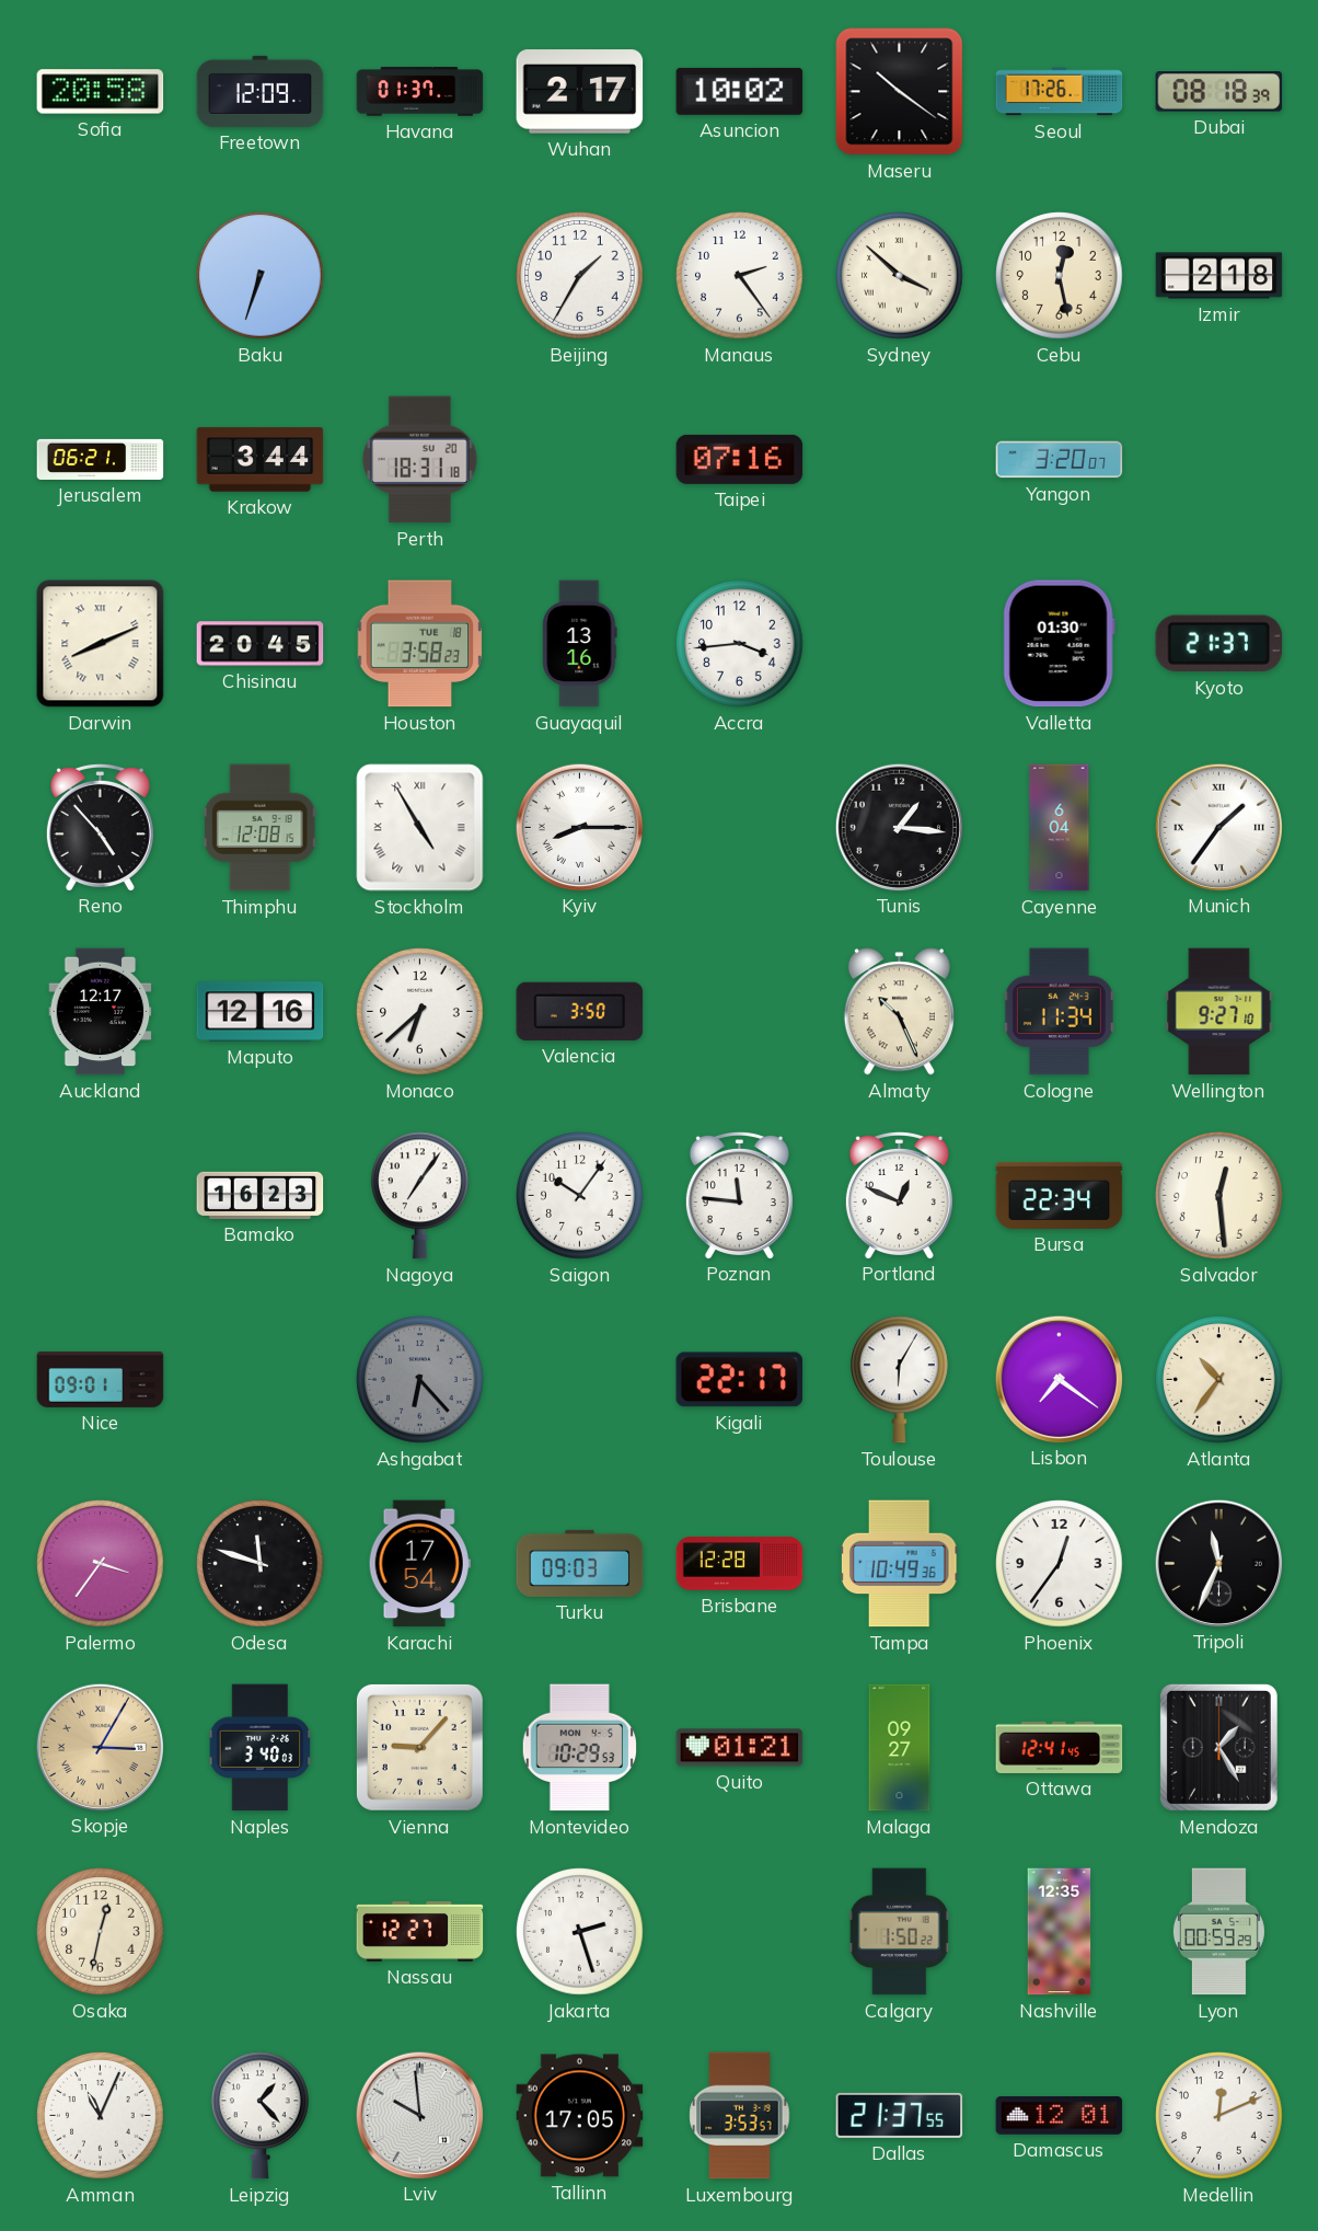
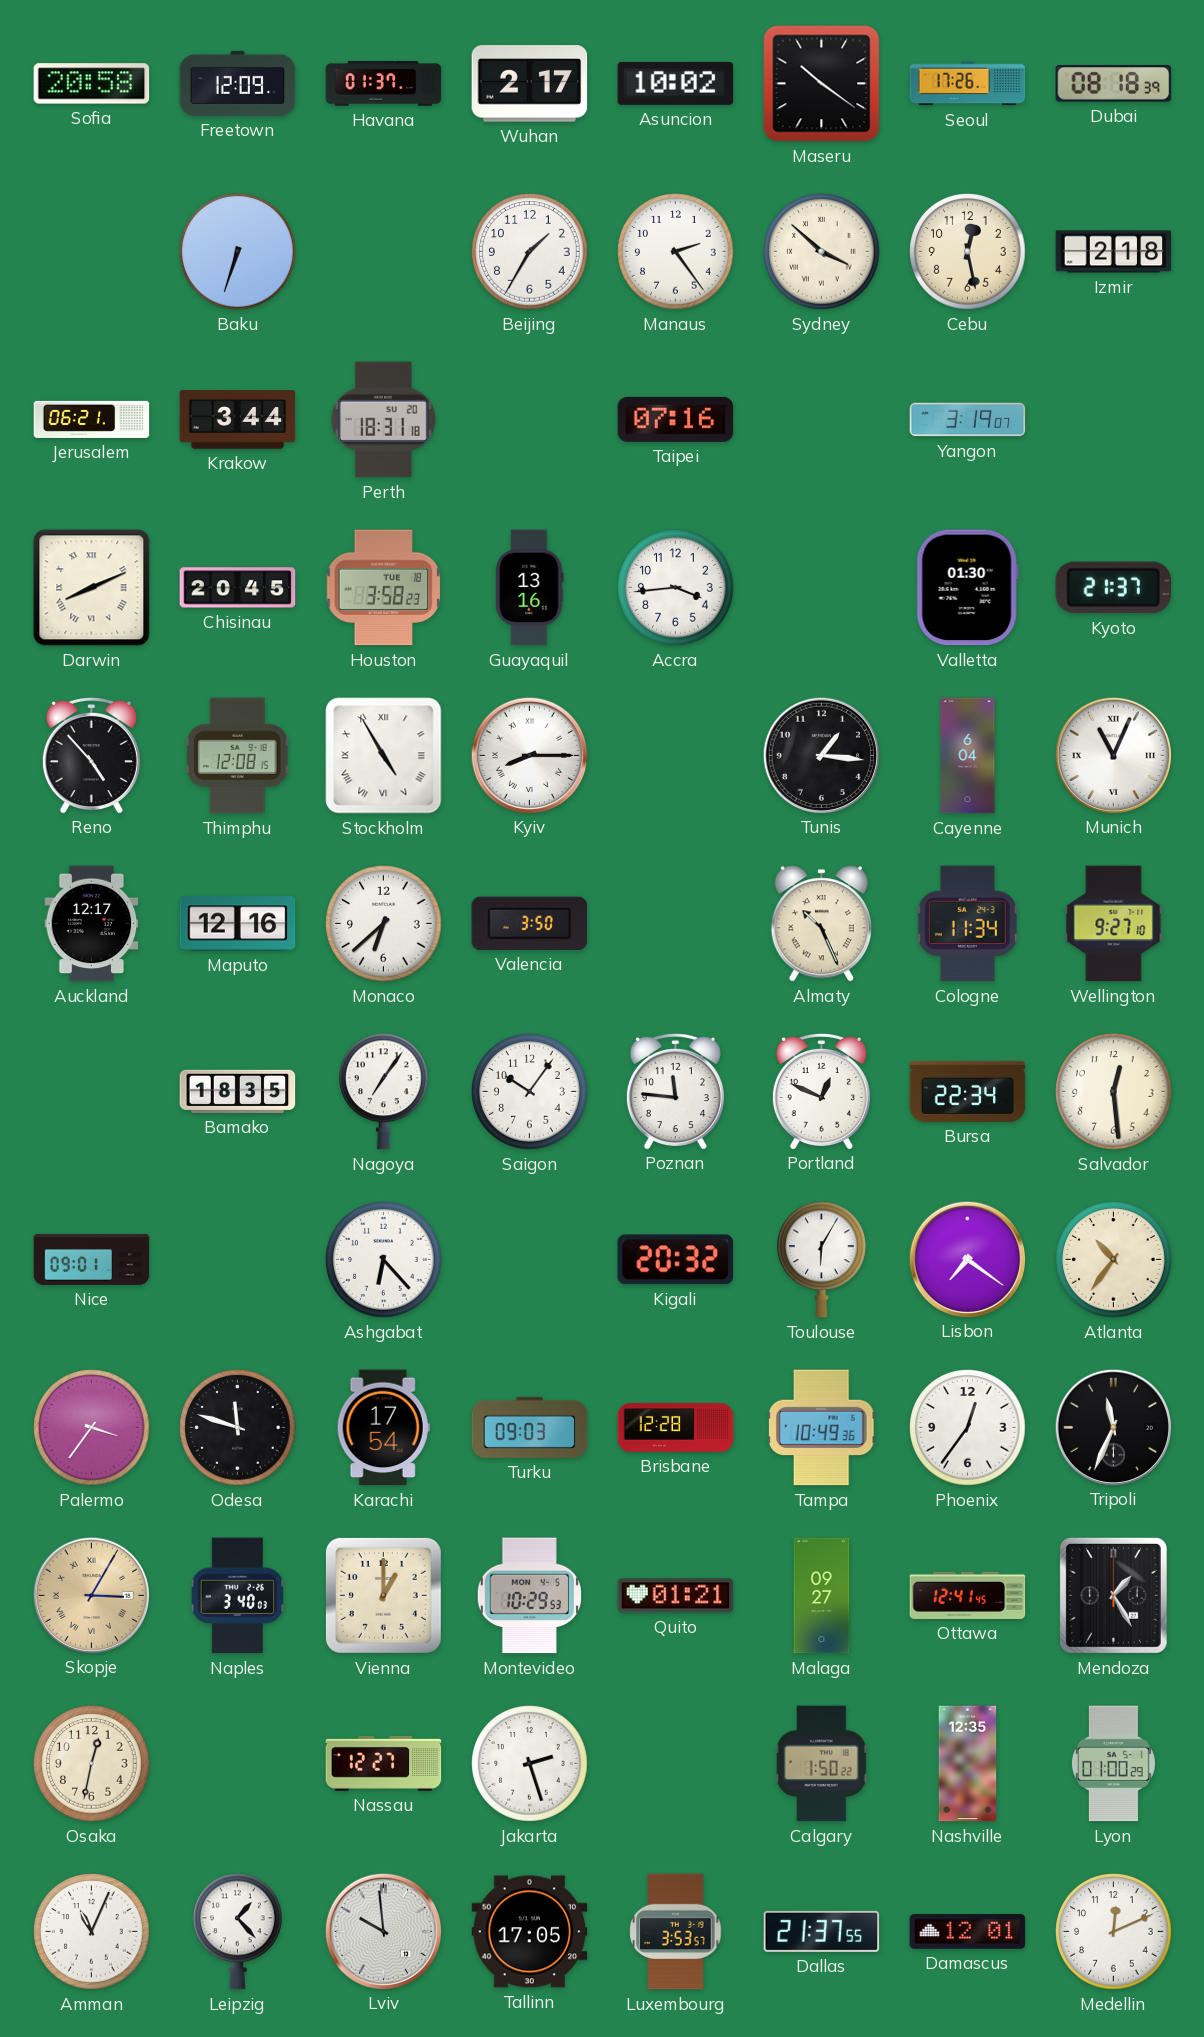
Yangon: 3:20 -> 3:19 (968, 420)
Munich: 1:36 -> 11:04 (1113, 755)
Bamako: 16:23 -> 18:35 (238, 1091)
Ashgabat dial: grey -> white (384, 1260)
Kigali: 22:17 -> 20:32 (676, 1260)
Vienna: 9:07 -> 1:00 (383, 1595)
Lyon: 00:59 -> 01:00 (1113, 1764)
